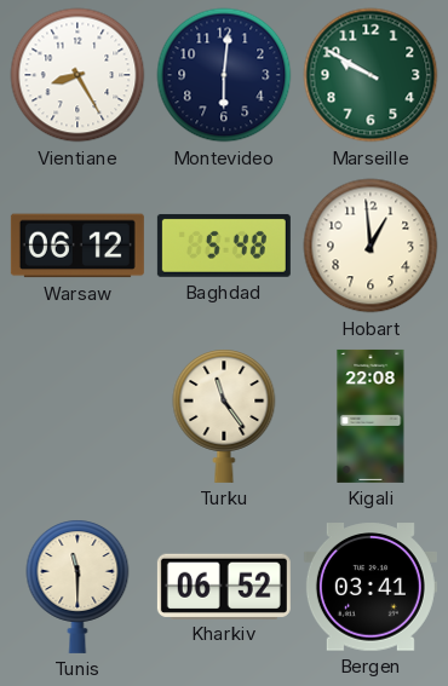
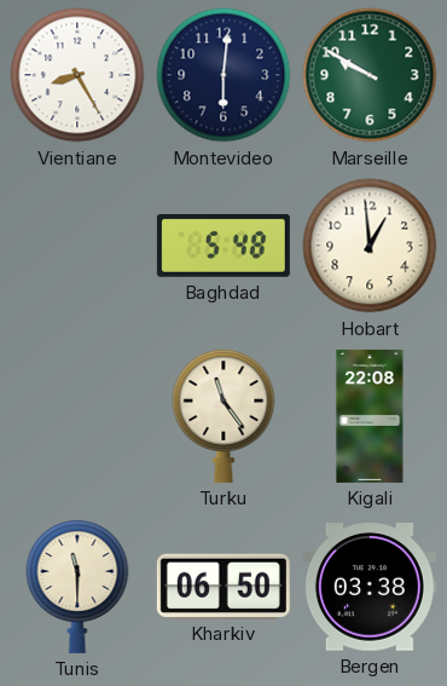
Warsaw: 06:12 -> none (77, 246)
Kharkiv: 06:52 -> 06:50 (224, 586)
Bergen: 03:41 -> 03:38 (370, 587)
